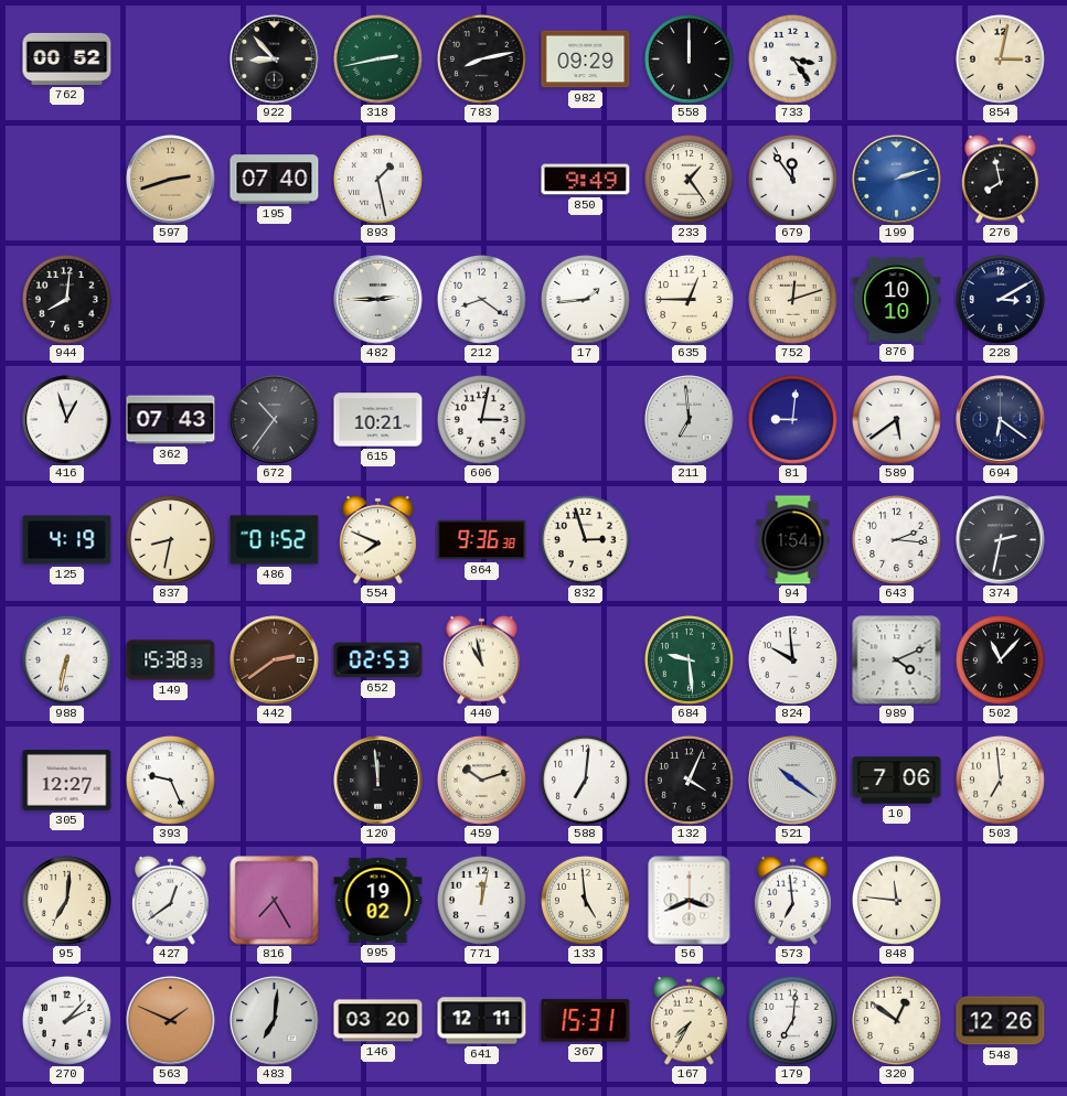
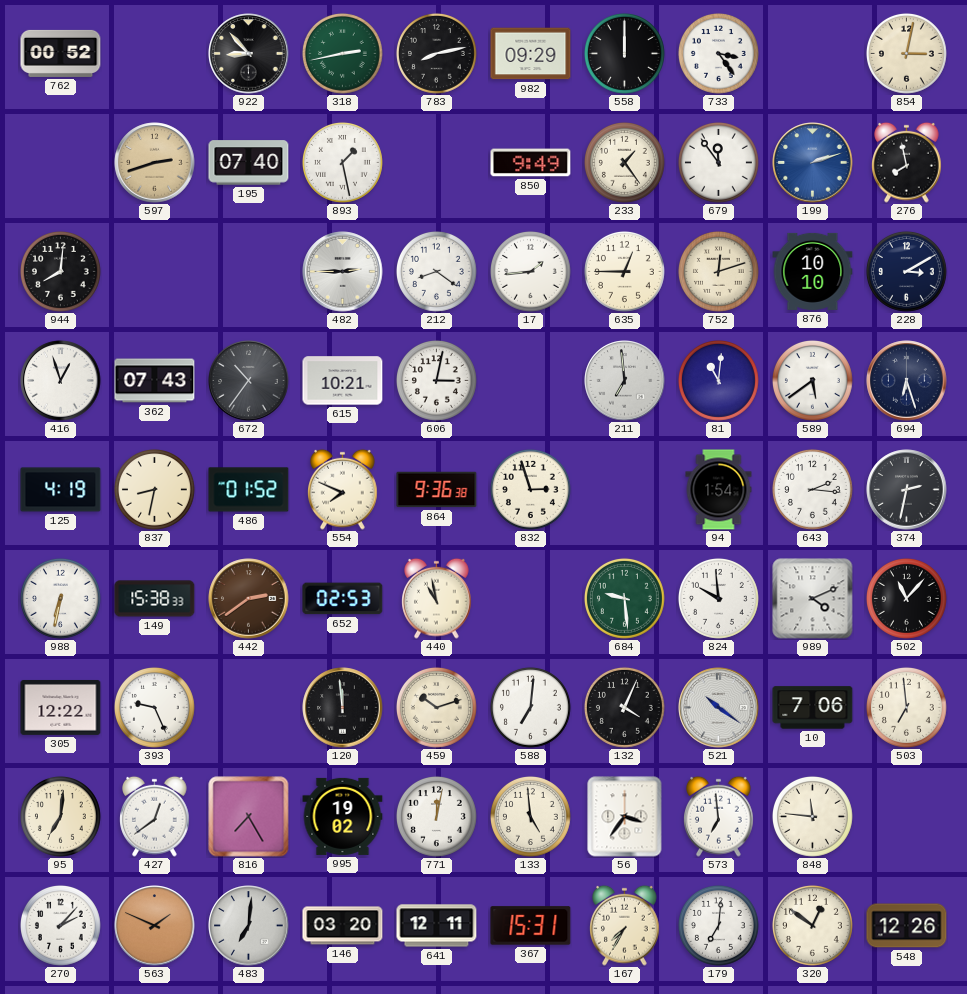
81: 9:01 -> 11:01 (718, 380)
694: 6:21 -> 6:27 (907, 381)
305: 12:27 -> 12:22 (61, 707)
56: 3:41 -> 3:36 (625, 817)
